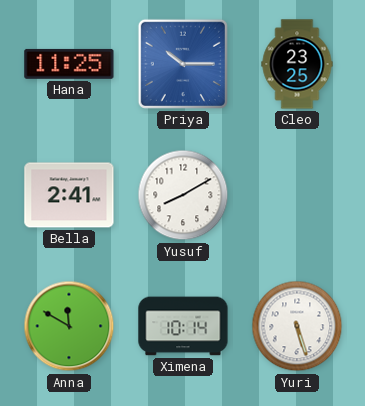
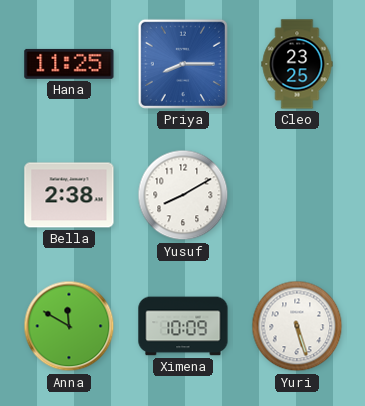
Priya: 10:15 -> 8:15 (183, 64)
Bella: 2:41 -> 2:38 (69, 195)
Ximena: 10:14 -> 10:09 (183, 326)
